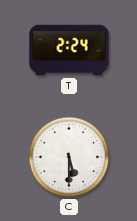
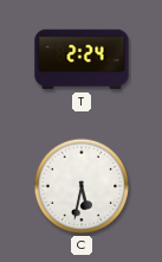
C: 5:30 -> 5:32 (82, 186)
